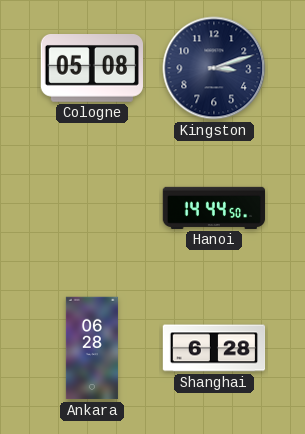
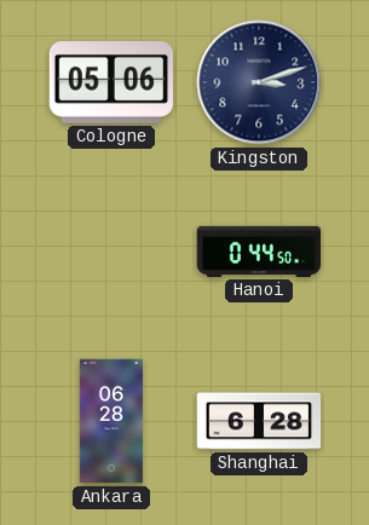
Cologne: 05:08 -> 05:06 (110, 83)
Hanoi: 14:44 -> 0:44 (259, 252)
